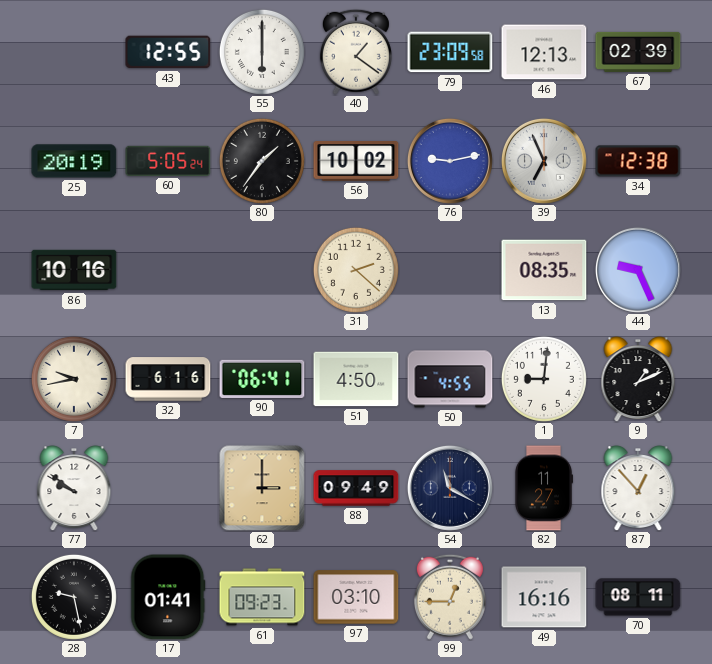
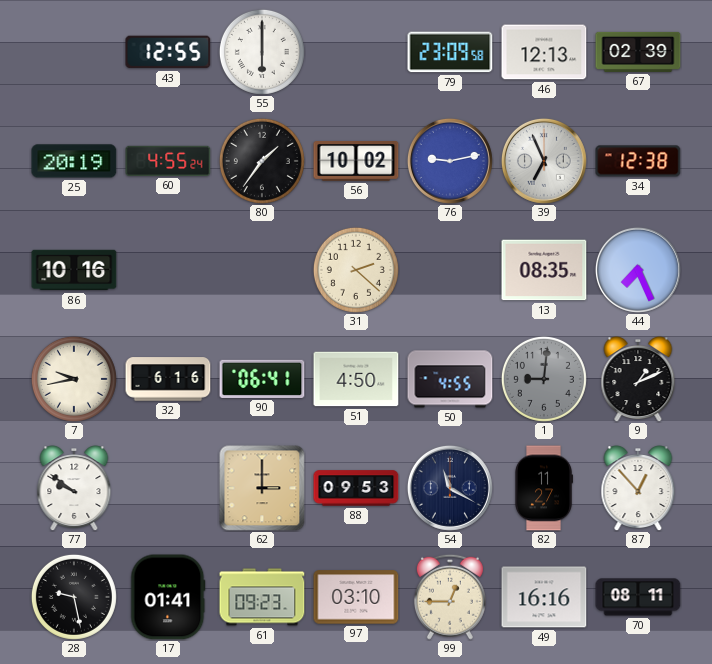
40: 1:21 -> none (356, 52)
60: 5:05 -> 4:55 (168, 161)
44: 9:26 -> 7:26 (638, 270)
1 dial: white -> grey (544, 379)
88: 09:49 -> 09:53 (356, 488)
